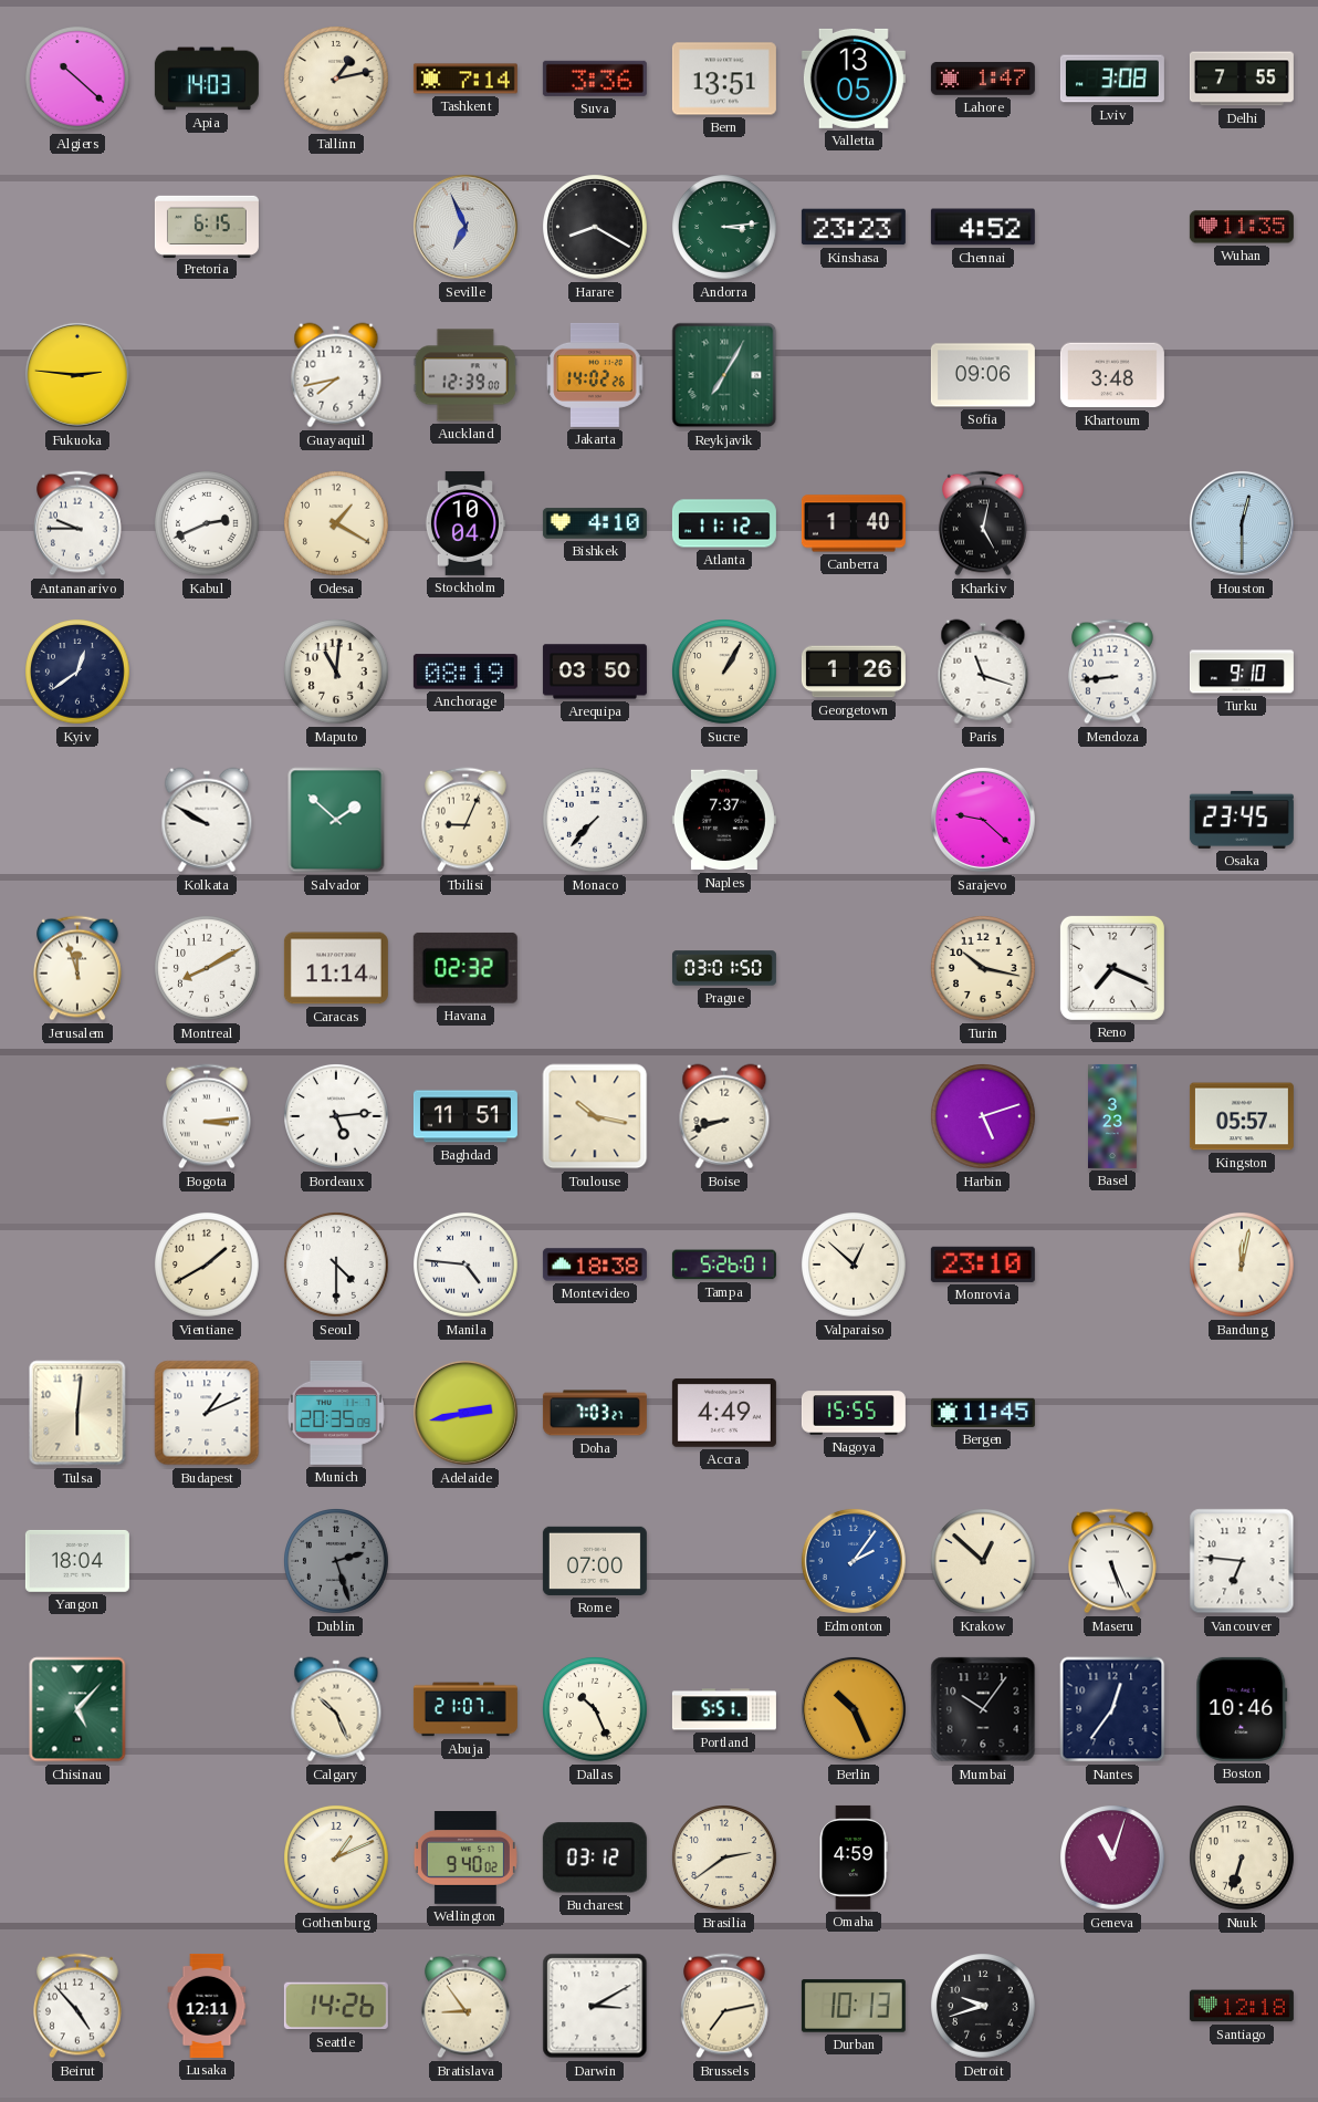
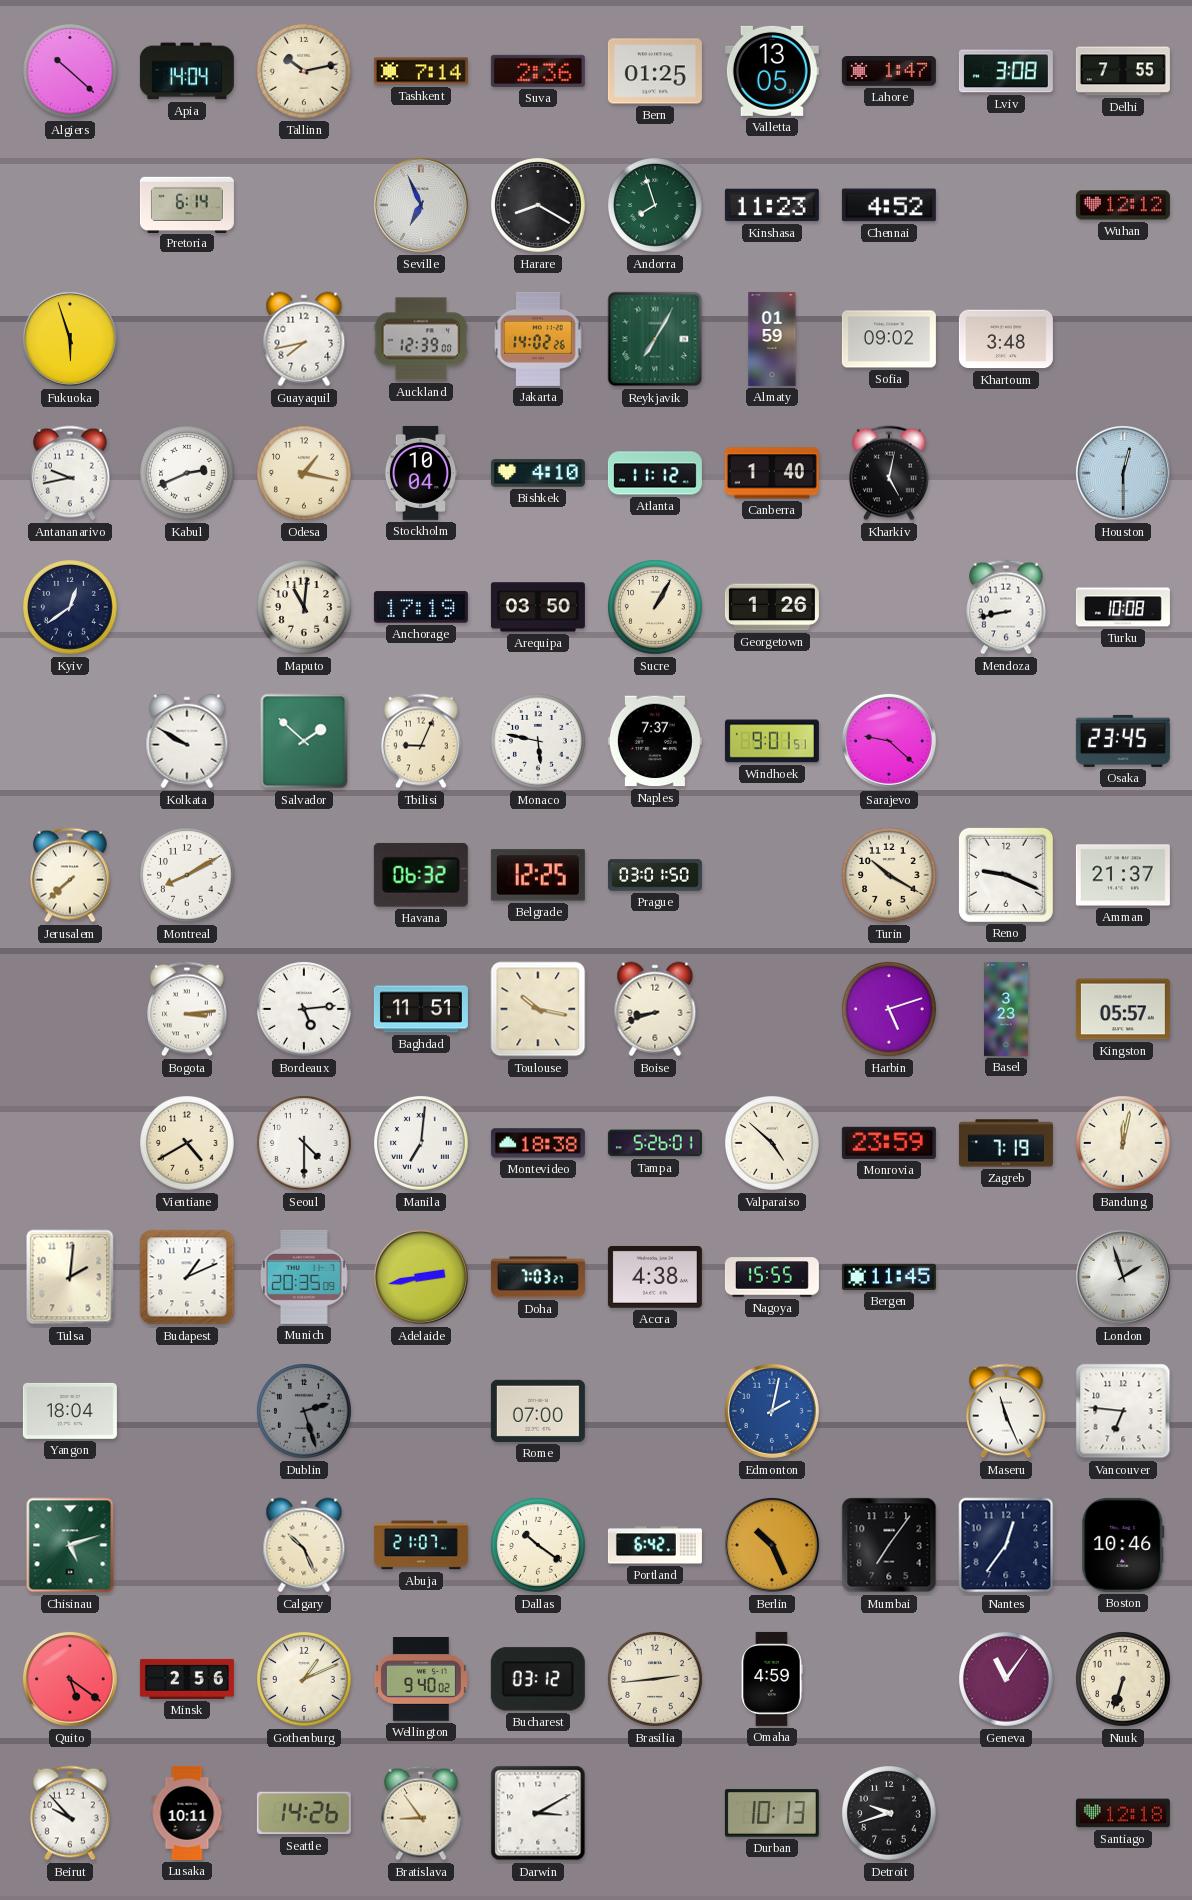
Apia: 14:03 -> 14:04 (187, 71)
Tallinn: 1:13 -> 10:13 (305, 72)
Suva: 3:36 -> 2:36 (538, 71)
Bern: 13:51 -> 01:25 (655, 71)
Pretoria: 6:15 -> 6:14 (187, 204)
Andorra: 3:14 -> 7:57 (656, 206)
Kinshasa: 23:23 -> 11:23 (772, 205)
Wuhan: 11:35 -> 12:12 (1123, 205)
Fukuoka: 2:46 -> 5:57 (70, 339)
Almaty: none -> 01:59 (772, 339)
Sofia: 09:06 -> 09:02 (889, 339)
Antananarivo: 9:45 -> 9:43 (71, 473)
Odesa: 1:20 -> 1:17 (305, 474)
Anchorage: 08:19 -> 17:19 (421, 607)
Paris: 11:18 -> none (983, 672)
Mendoza: 8:44 -> 8:43 (1007, 607)
Turku: 9:10 -> 10:08 (1123, 607)
Monaco: 7:37 -> 5:47 (539, 742)
Windhoek: none -> 9:01 (772, 741)
Jerusalem: 11:57 -> 7:38 (71, 875)
Caracas: 11:14 -> none (336, 968)
Havana: 02:32 -> 06:32 (421, 875)
Belgrade: none -> 12:25 (538, 875)
Turin: 10:17 -> 10:20 (890, 876)
Reno: 7:19 -> 9:19 (1006, 875)
Amman: none -> 21:37 (1123, 875)
Vientiane: 1:40 -> 4:40 (188, 1144)
Manila: 4:46 -> 7:01 (422, 1144)
Valparaiso: 12:52 -> 4:52 (773, 1144)
Monrovia: 23:10 -> 23:59 (889, 1143)
Zagreb: none -> 7:19 (1006, 1143)
Tulsa: 6:01 -> 2:01 (70, 1277)
Accra: 4:49 -> 4:38 (655, 1277)
London: none -> 1:57 (1123, 1277)
Edmonton: 2:06 -> 2:02 (772, 1411)
Krakow: 12:52 -> none (984, 1562)
Maseru: 5:26 -> 11:26 (1007, 1411)
Chisinau: 5:07 -> 5:12 (70, 1545)
Dallas: 10:26 -> 10:21 (539, 1546)
Portland: 5:51 -> 6:42 (655, 1545)
Mumbai: 10:06 -> 7:06 (889, 1545)
Quito: none -> 5:21 (70, 1679)
Minsk: none -> 2:56 (187, 1679)
Brasilia: 2:39 -> 2:44 (656, 1680)
Geneva: 11:03 -> 11:06 (1007, 1680)
Beirut: 4:53 -> 9:53 (71, 1813)
Lusaka: 12:11 -> 10:11 (187, 1813)
Brussels: 7:13 -> none (725, 2006)
